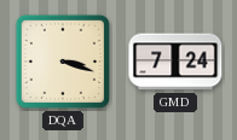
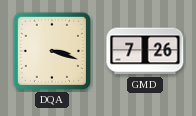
GMD: 7:24 -> 7:26 (145, 51)
